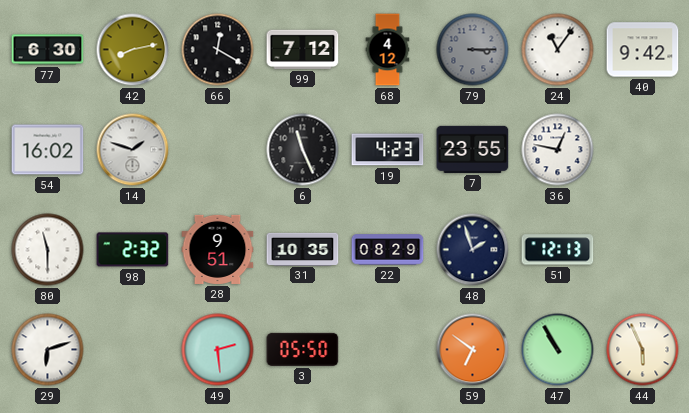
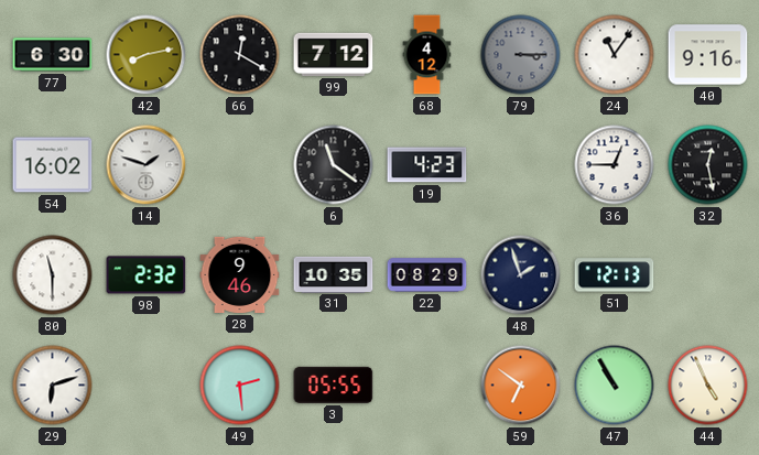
40: 9:42 -> 9:16 (708, 55)
6: 11:26 -> 11:21 (334, 165)
7: 23:55 -> none (473, 149)
36: 12:47 -> 12:45 (615, 165)
32: none -> 12:28 (708, 165)
28: 9:51 -> 9:46 (240, 274)
3: 05:50 -> 05:55 (334, 384)
44: 5:56 -> 4:56 (708, 386)
